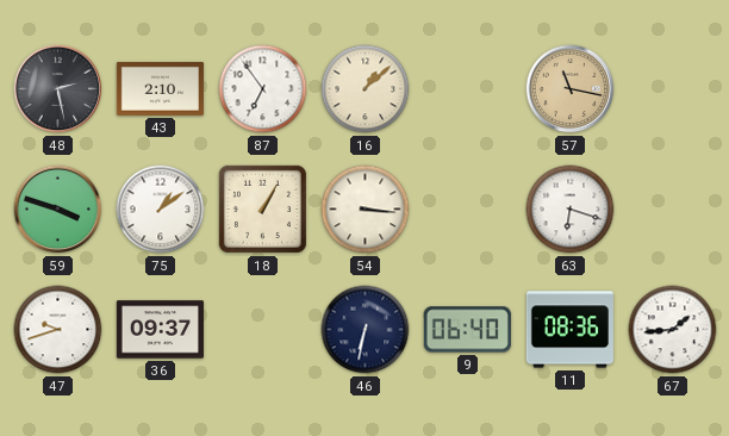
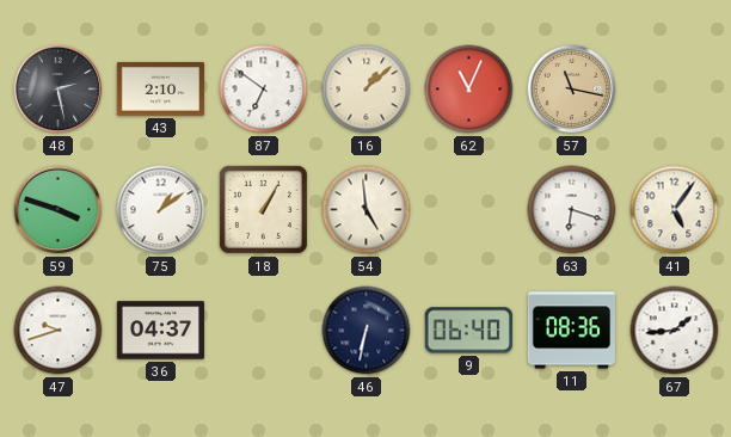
87: 6:54 -> 6:51 (264, 90)
62: none -> 11:04 (469, 90)
54: 3:16 -> 4:59 (367, 210)
41: none -> 5:06 (675, 210)
36: 09:37 -> 04:37 (160, 331)
